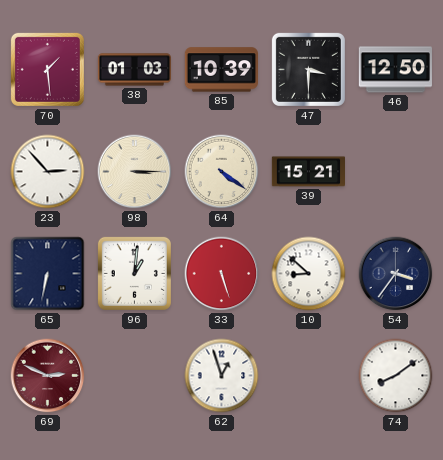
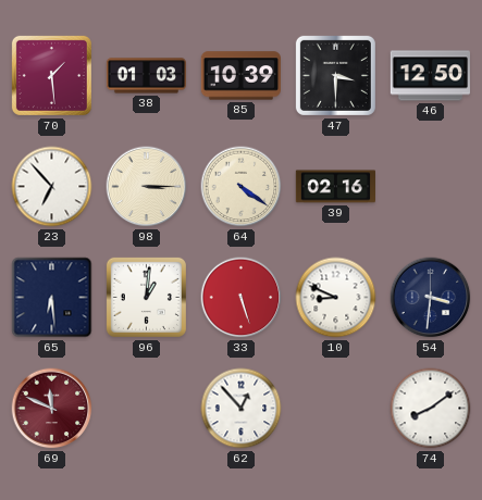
23: 2:53 -> 6:53 (52, 187)
39: 15:21 -> 02:16 (335, 187)
65: 6:32 -> 6:29 (52, 298)
10: 8:52 -> 8:49 (336, 298)
54: 3:36 -> 3:31 (431, 298)
69: 2:49 -> 11:49 (52, 409)
62: 12:57 -> 12:53 (242, 409)
